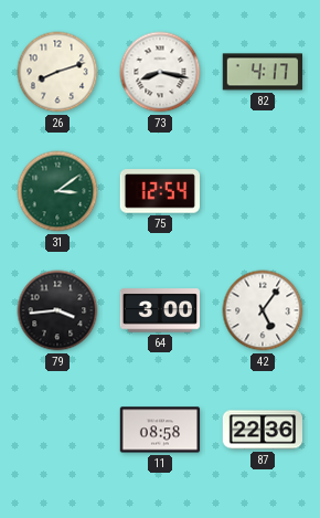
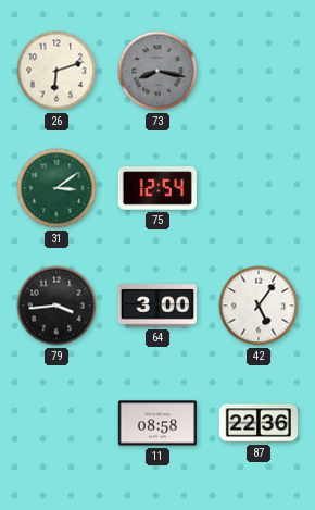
26: 8:12 -> 6:12 (56, 71)
73 dial: white -> grey (157, 71)
82: 4:17 -> none (262, 72)
